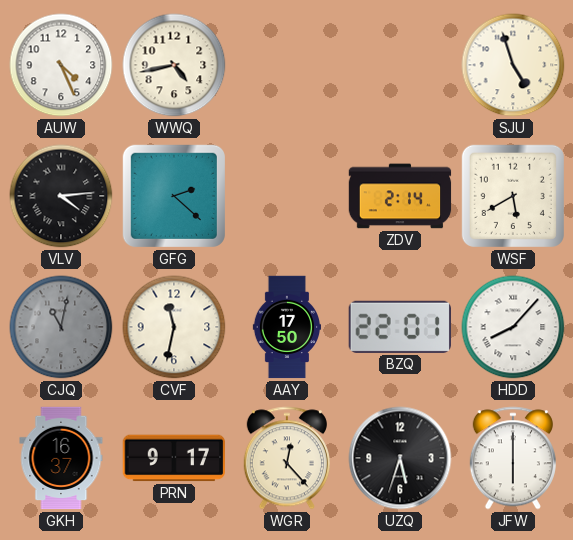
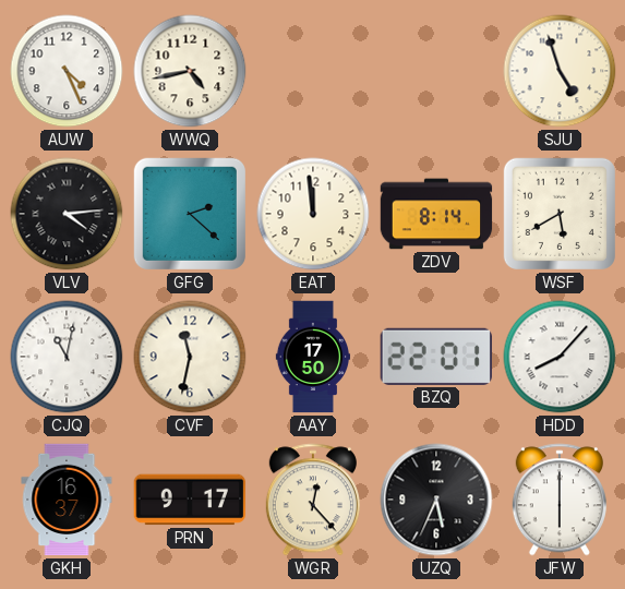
EAT: none -> 11:59 (313, 214)
ZDV: 2:14 -> 8:14 (436, 214)
CJQ dial: grey -> white (67, 357)
UZQ: 5:33 -> 5:34 (436, 500)
